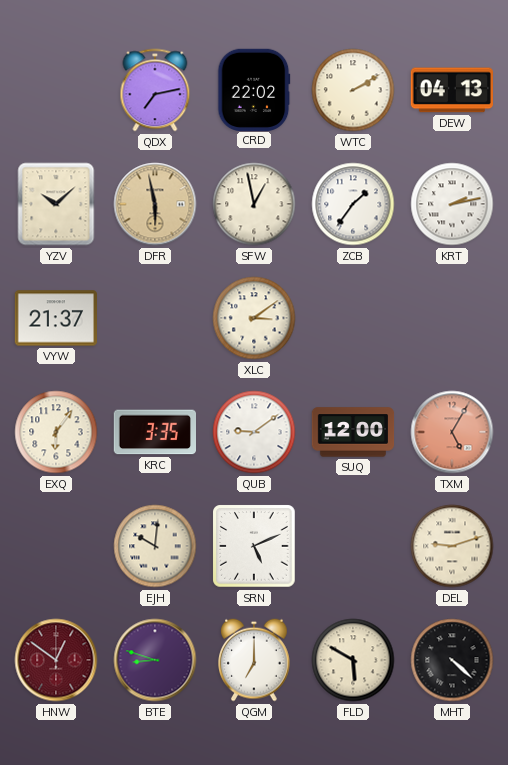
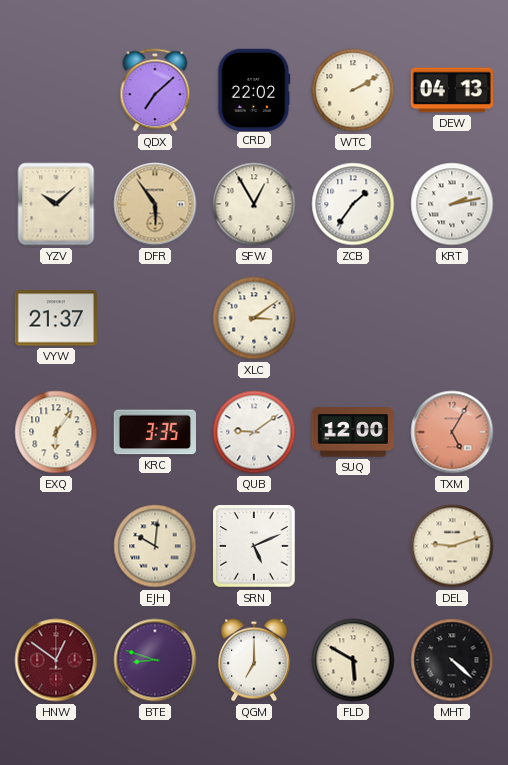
QDX: 7:13 -> 7:08 (155, 90)
DFR: 5:58 -> 5:54 (155, 204)
SFW: 12:58 -> 12:55 (254, 204)
